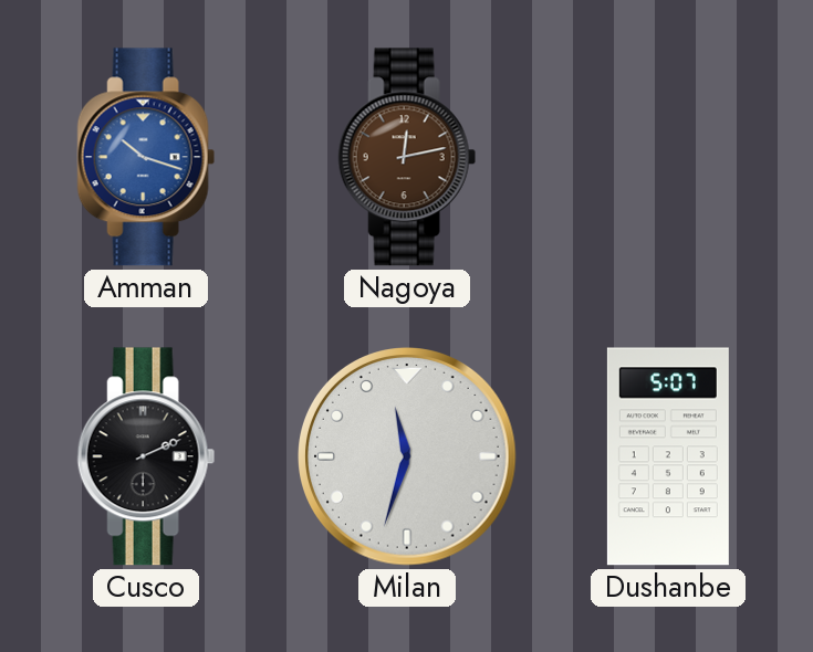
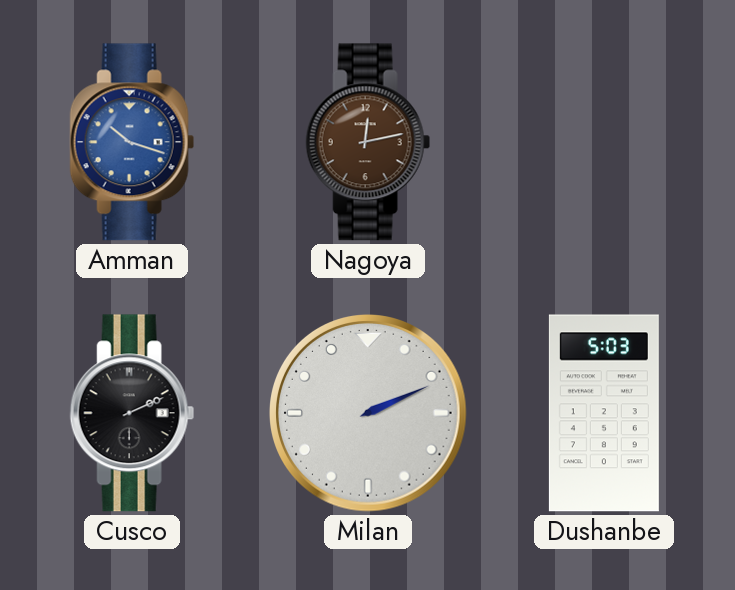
Milan: 11:33 -> 2:11 (368, 413)
Dushanbe: 5:07 -> 5:03 (604, 413)
